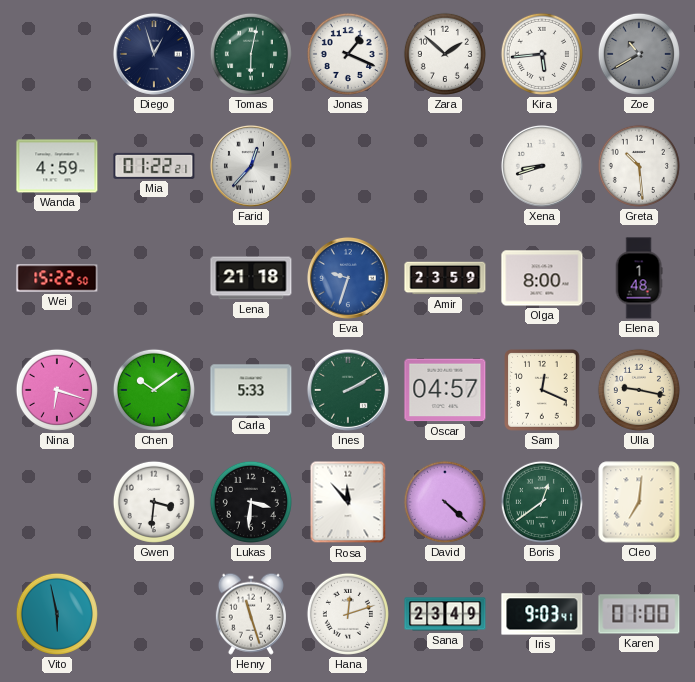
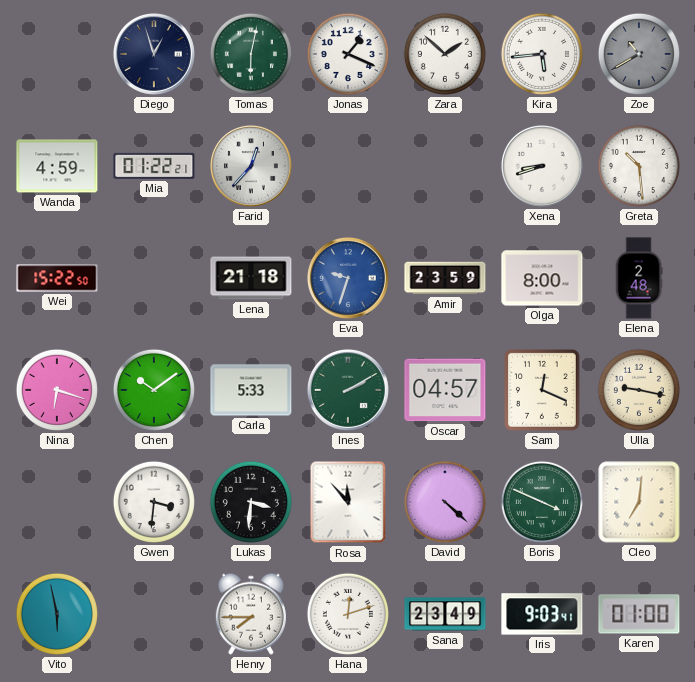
Elena: 1:48 -> 2:48 (639, 278)
Boris: 12:39 -> 3:49 (542, 502)
Henry: 11:27 -> 7:45 (251, 614)
